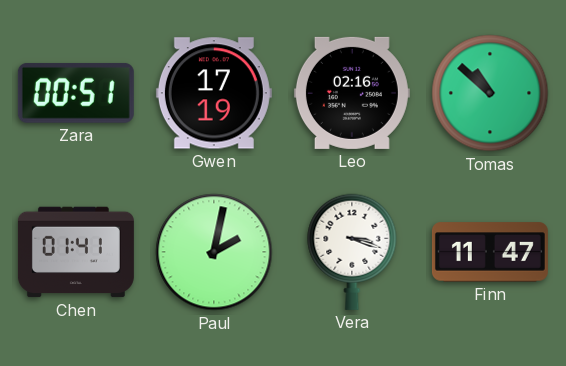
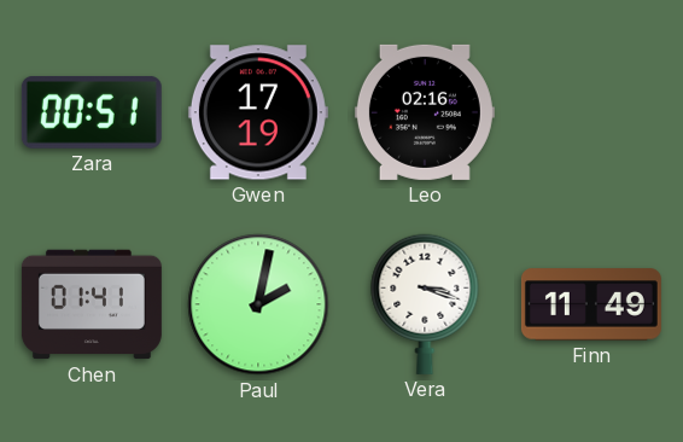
Tomas: 10:52 -> none (490, 93)
Finn: 11:47 -> 11:49 (591, 304)
